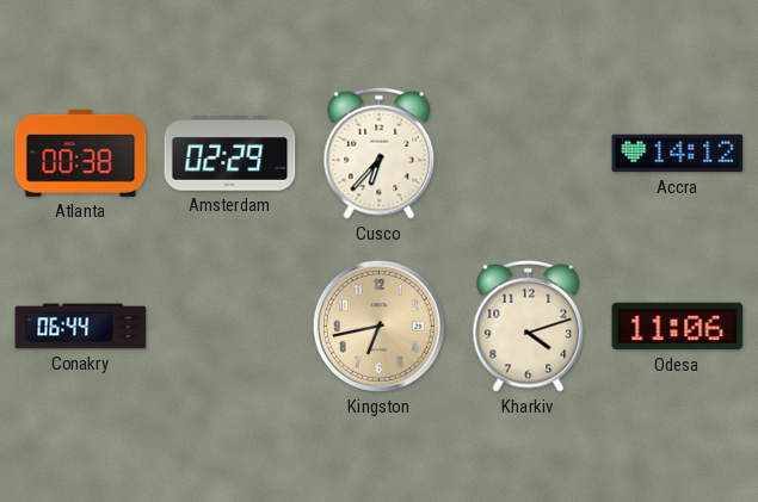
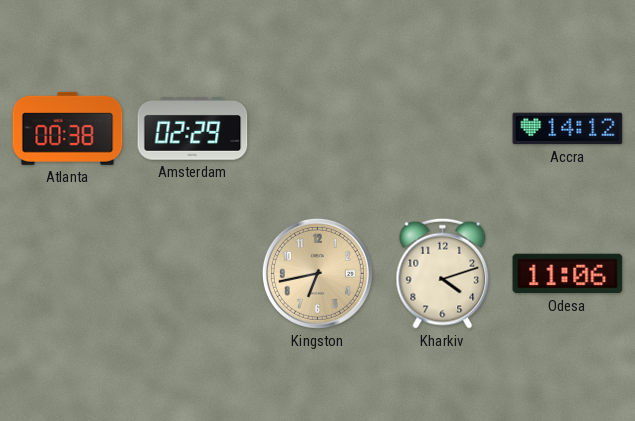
Cusco: 6:37 -> none (380, 153)
Conakry: 06:44 -> none (81, 327)
